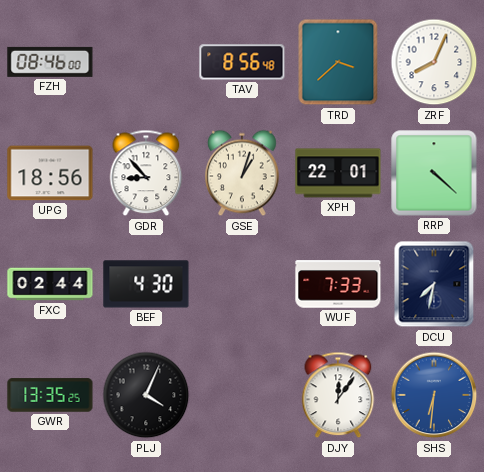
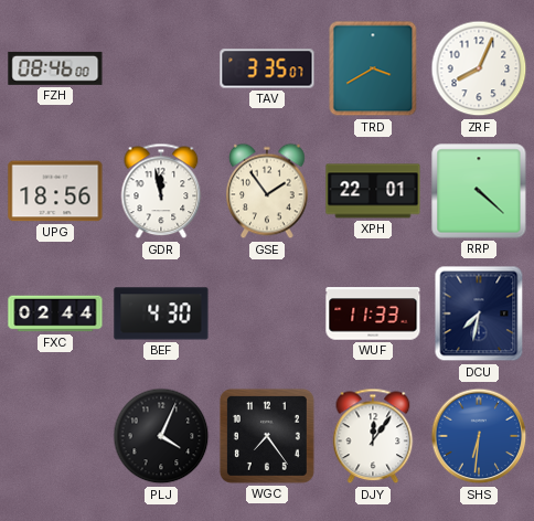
TAV: 8:56 -> 3:35 (267, 68)
TRD: 3:38 -> 3:40 (373, 68)
GDR: 8:53 -> 11:58 (161, 191)
GSE: 1:03 -> 1:54 (267, 191)
WUF: 7:33 -> 11:33 (373, 313)
GWR: 13:35 -> none (50, 395)
WGC: none -> 7:24 (267, 436)
